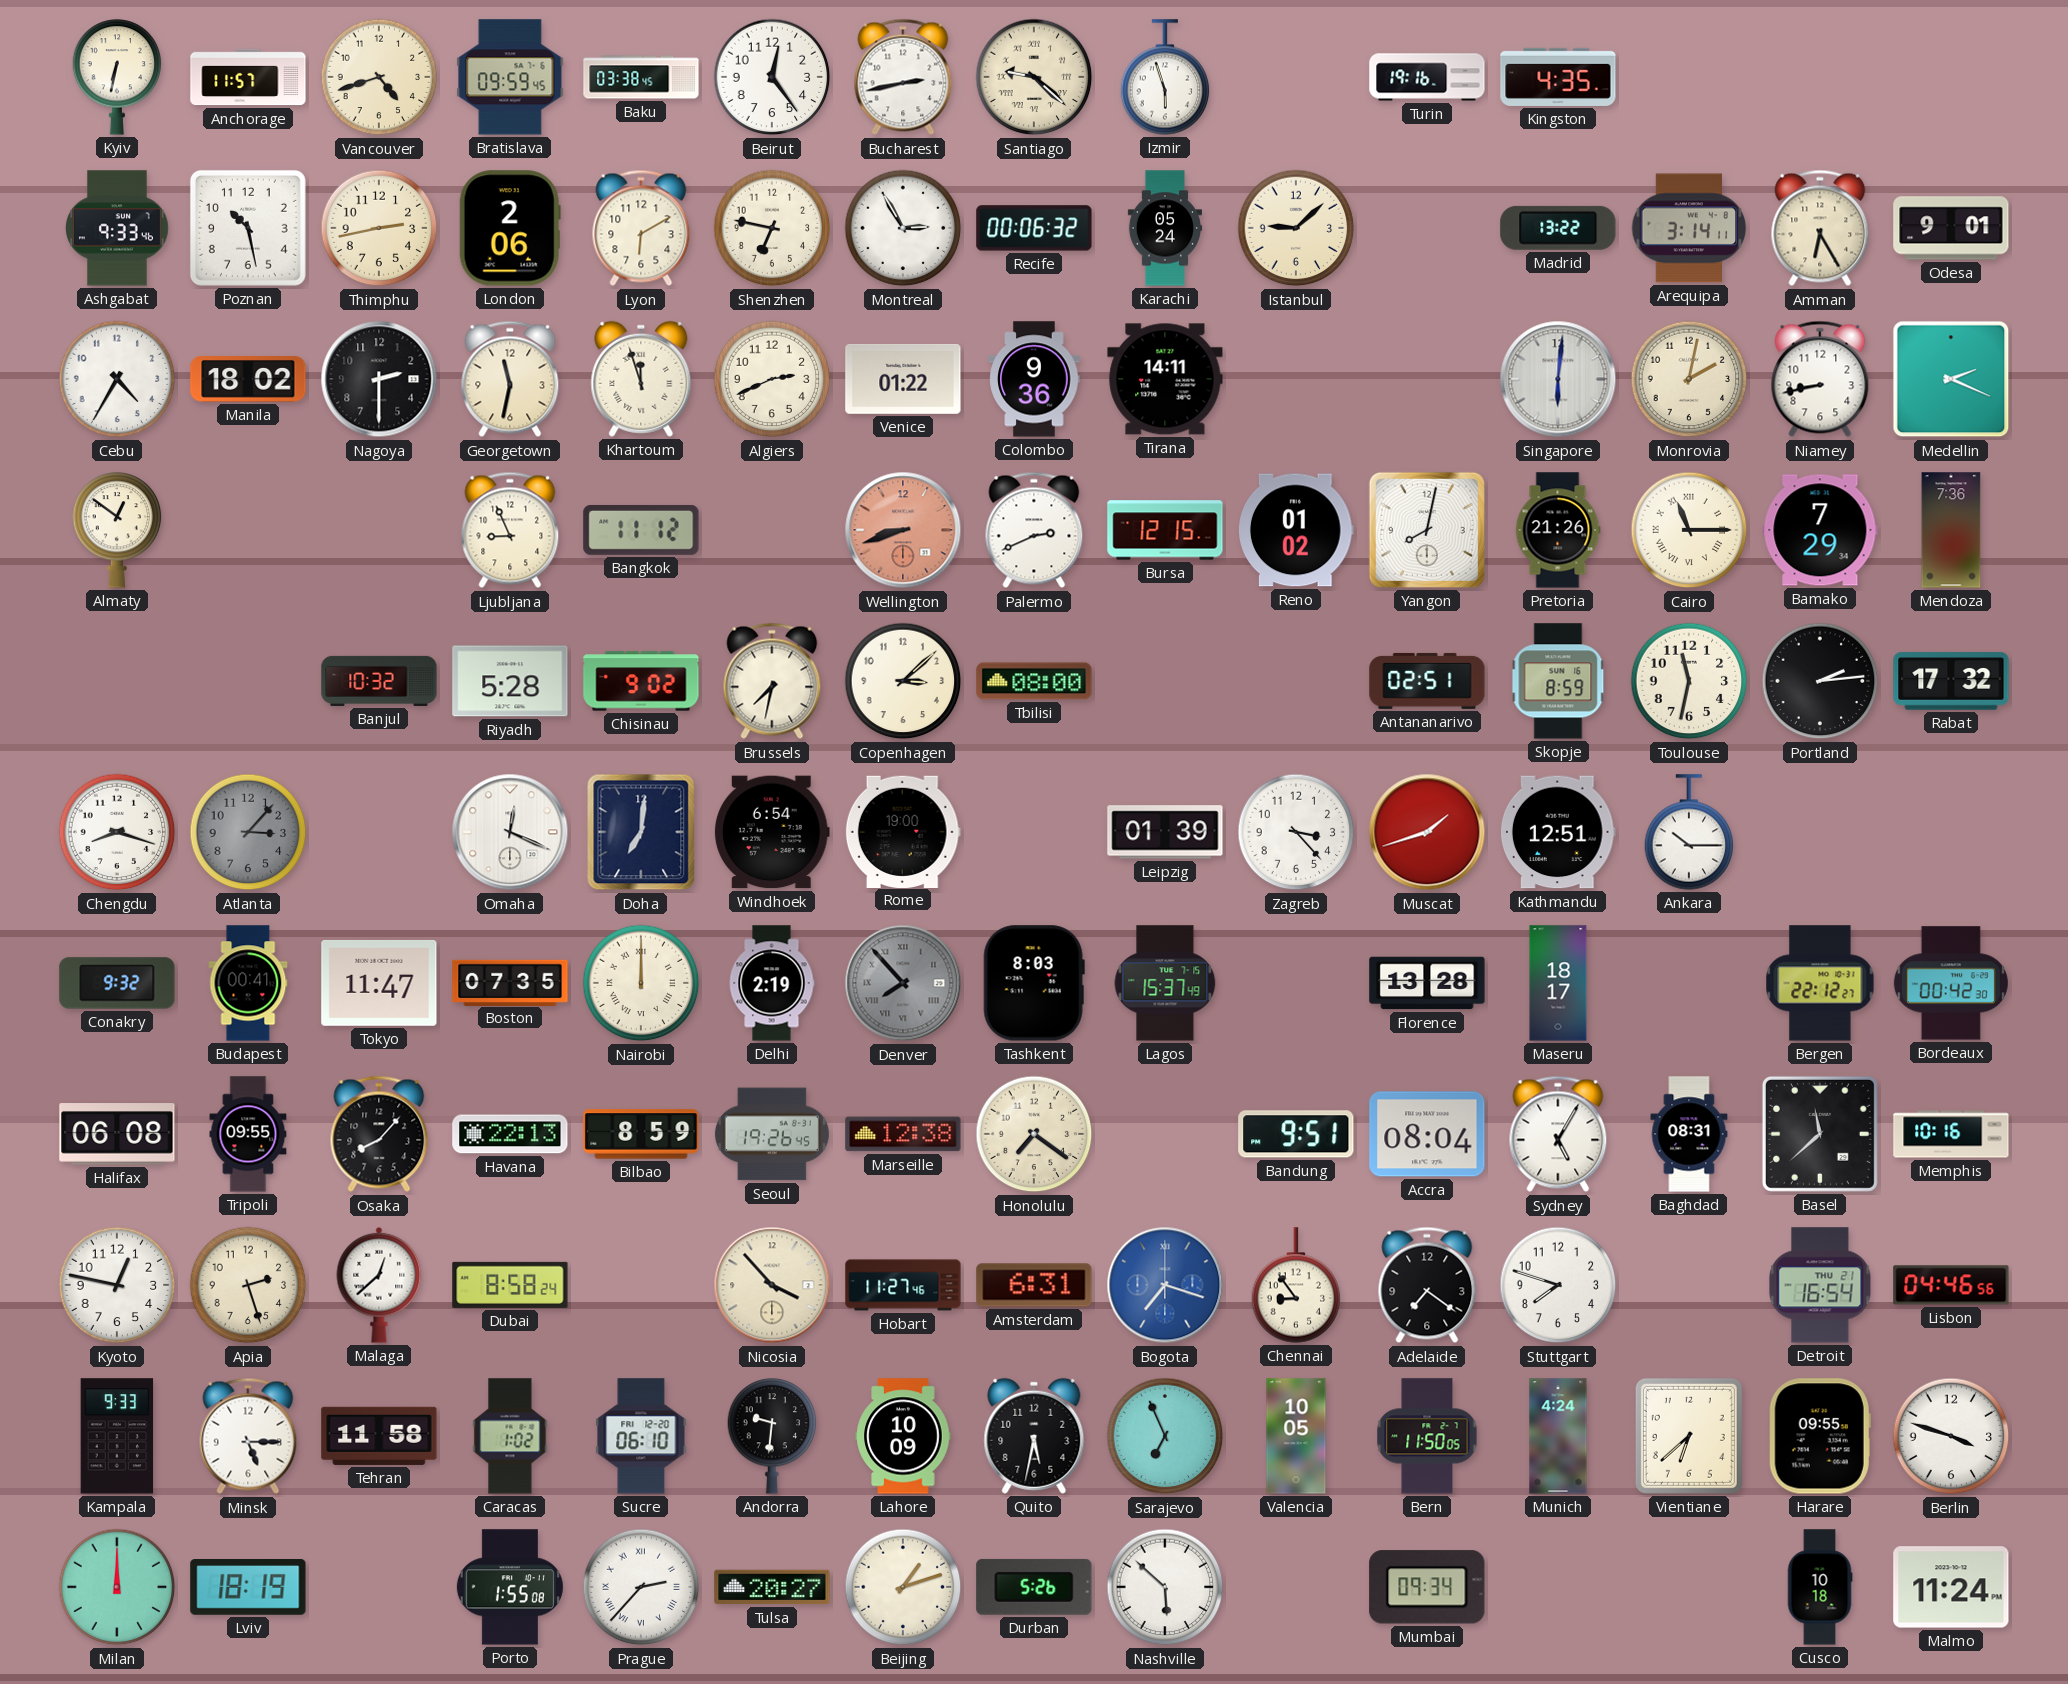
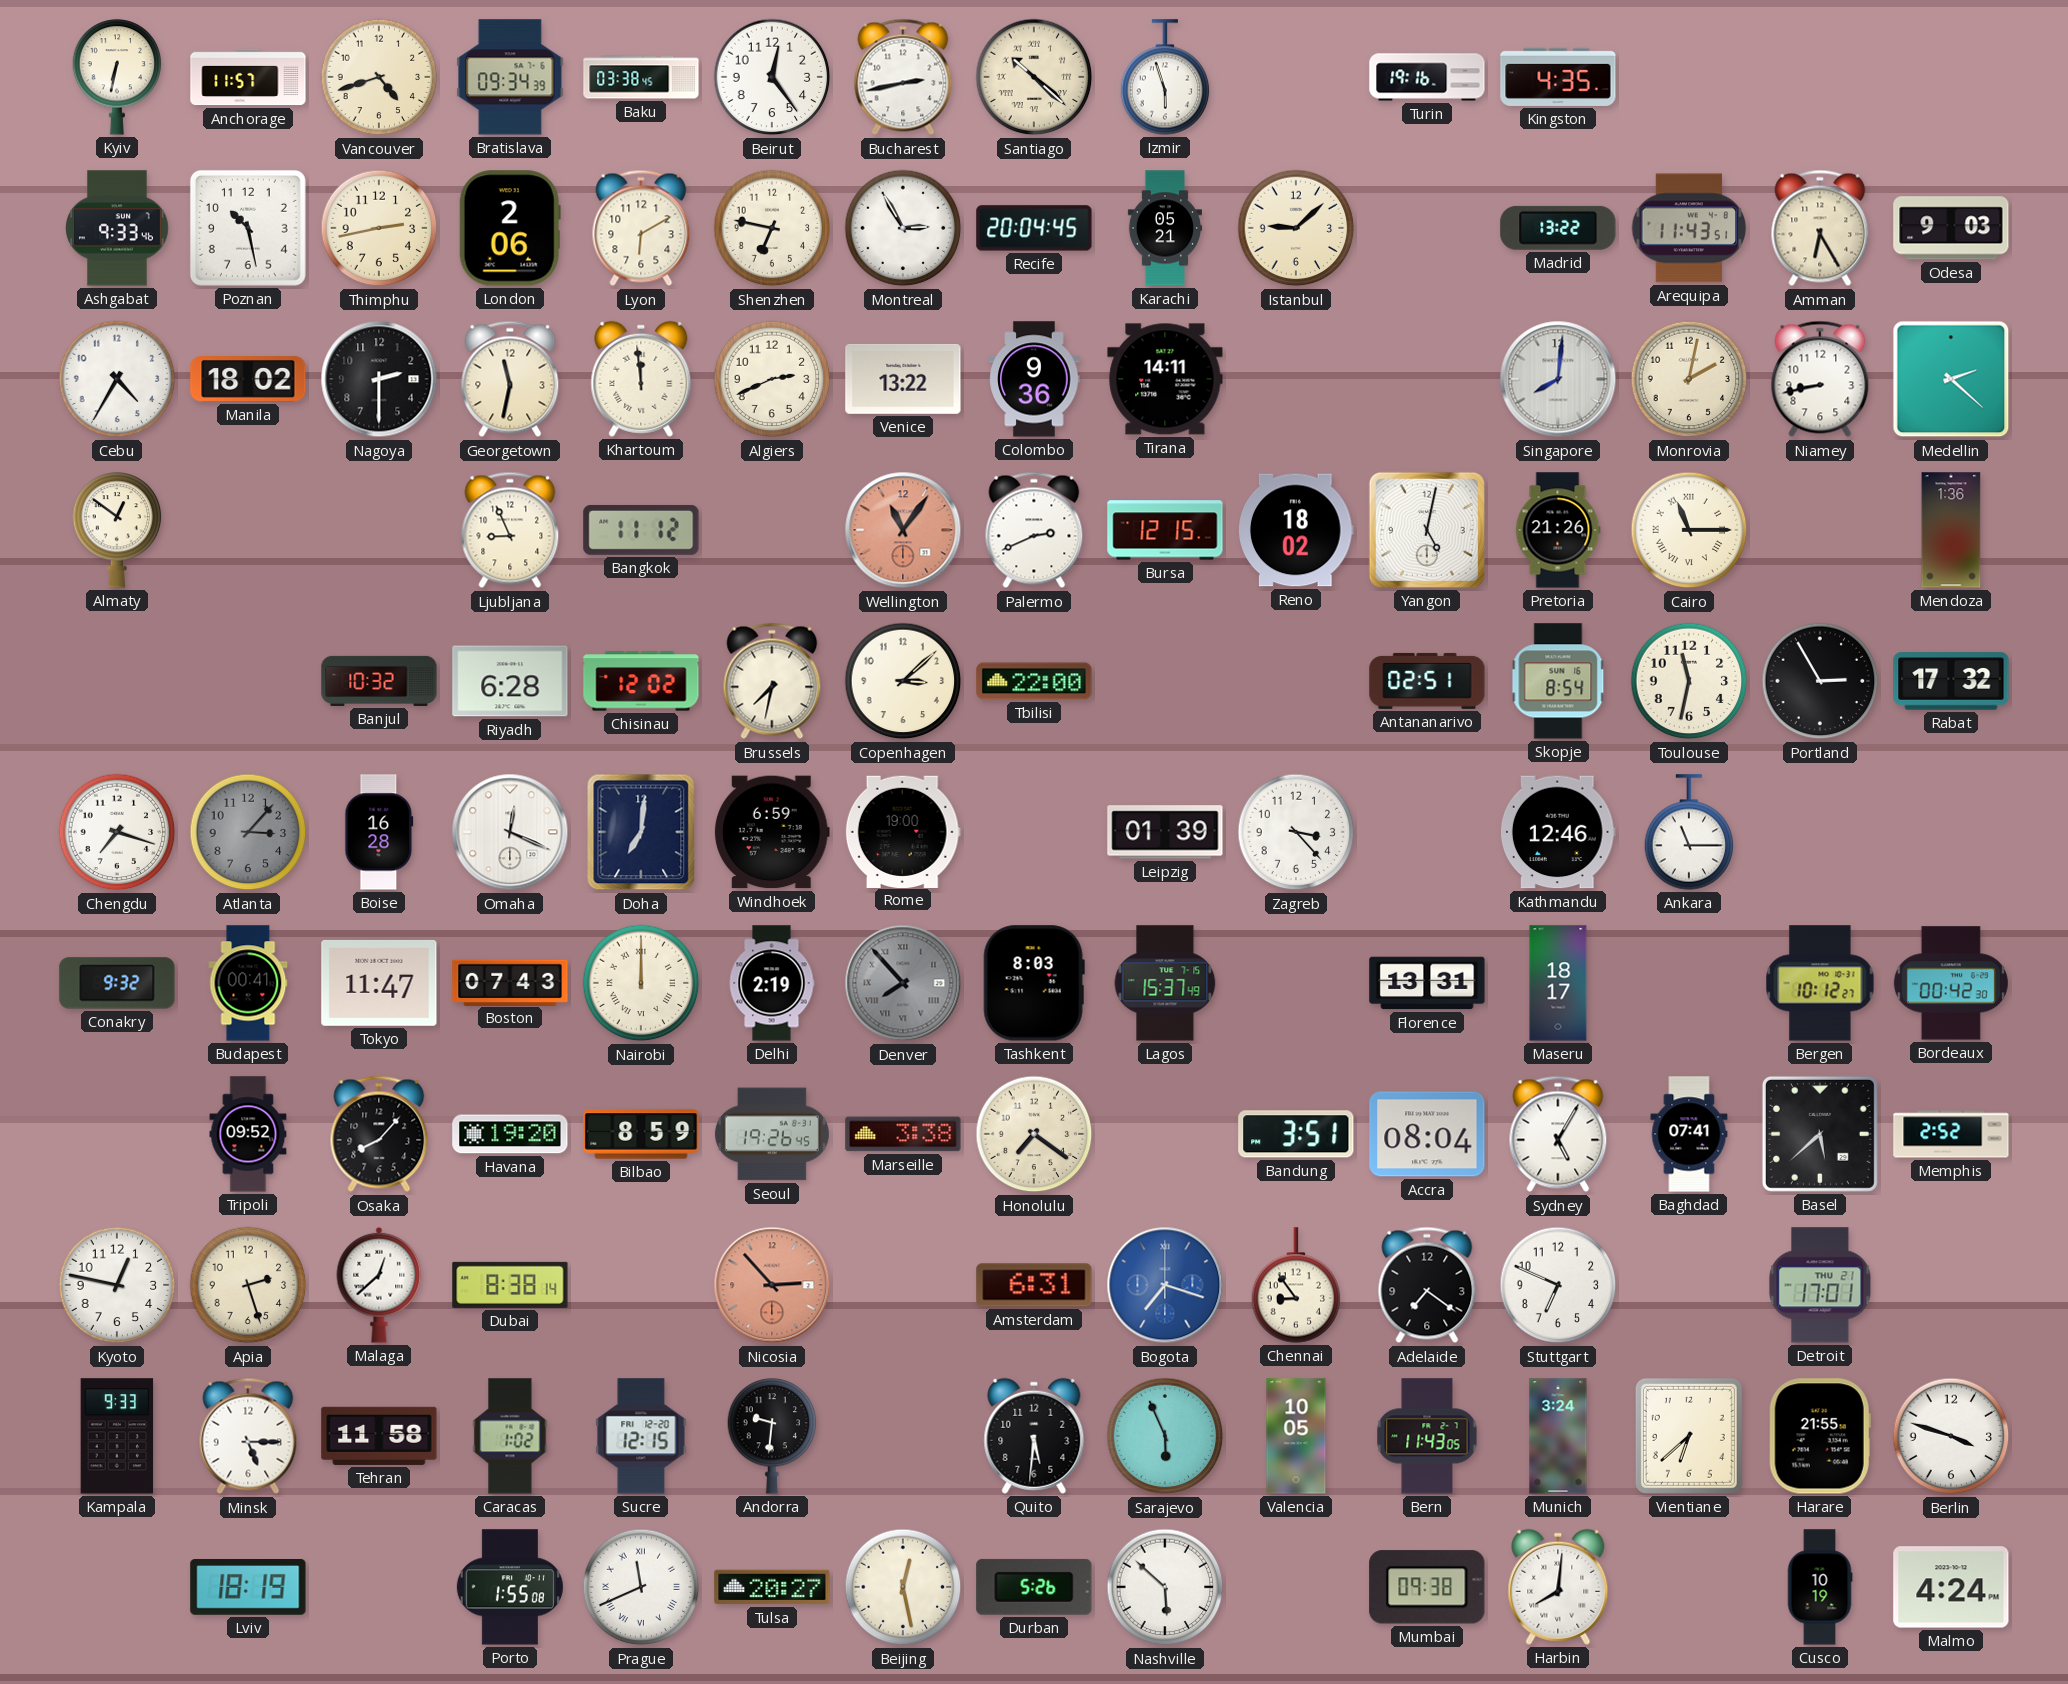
Bratislava: 09:59 -> 09:34 (510, 77)
Santiago: 9:22 -> 10:22 (1034, 77)
Recife: 00:06 -> 20:04 (1034, 228)
Karachi: 05:24 -> 05:21 (1164, 228)
Arequipa: 3:14 -> 11:43 (1689, 228)
Odesa: 9:01 -> 9:03 (1951, 228)
Khartoum: 11:57 -> 11:59 (641, 379)
Venice: 01:22 -> 13:22 (903, 379)
Singapore: 6:01 -> 8:01 (1558, 379)
Medellin: 2:19 -> 2:22 (1951, 379)
Wellington: 8:42 -> 11:06 (903, 530)
Reno: 01:02 -> 18:02 (1297, 530)
Yangon: 8:02 -> 5:02 (1427, 530)
Bamako: 7:29 -> none (1820, 530)
Mendoza: 7:36 -> 1:36 (1951, 530)
Riyadh: 5:28 -> 6:28 (510, 681)
Chisinau: 9:02 -> 12:02 (641, 681)
Tbilisi: 08:00 -> 22:00 (1034, 681)
Skopje: 8:59 -> 8:54 (1558, 681)
Portland: 2:14 -> 2:55 (1820, 681)
Chengdu: 8:18 -> 7:18 (117, 832)
Boise: none -> 16:28 (379, 832)
Windhoek: 6:54 -> 6:59 (772, 832)
Muscat: 1:42 -> none (1427, 832)
Kathmandu: 12:51 -> 12:46 (1558, 832)
Ankara: 10:15 -> 11:15 (1689, 832)
Boston: 07:35 -> 07:43 (510, 982)
Florence: 13:28 -> 13:31 (1427, 983)
Bergen: 22:12 -> 10:12 (1820, 983)
Halifax: 06:08 -> none (117, 1134)
Tripoli: 09:55 -> 09:52 (248, 1134)
Havana: 22:13 -> 19:20 (510, 1134)
Marseille: 12:38 -> 3:38 (903, 1134)
Bandung: 9:51 -> 3:51 (1296, 1134)
Baghdad: 08:31 -> 07:41 (1689, 1134)
Basel: 11:38 -> 5:38 (1820, 1134)
Memphis: 10:16 -> 2:52 (1951, 1134)
Dubai: 8:58 -> 8:38 (510, 1285)
Nicosia: 3:53 -> 2:53 (772, 1285)
Nicosia dial: cream -> salmon (772, 1285)
Hobart: 11:27 -> none (903, 1285)
Stuttgart: 7:48 -> 6:49 (1558, 1285)
Detroit: 16:54 -> 17:01 (1820, 1285)
Lisbon: 04:46 -> none (1951, 1285)
Sucre: 06:10 -> 12:15 (641, 1436)
Lahore: 10:09 -> none (903, 1436)
Quito: 5:32 -> 5:31 (1034, 1436)
Sarajevo: 6:56 -> 5:56 (1165, 1436)
Bern: 11:50 -> 11:43 (1427, 1436)
Munich: 4:24 -> 3:24 (1558, 1436)
Harare: 09:55 -> 21:55 (1820, 1436)
Milan: 12:00 -> none (117, 1587)
Prague: 2:37 -> 11:41 (641, 1587)
Beijing: 1:12 -> 12:28 (903, 1587)
Mumbai: 09:34 -> 09:38 (1427, 1587)
Harbin: none -> 8:01 (1558, 1587)
Cusco: 10:18 -> 10:19 (1820, 1587)
Malmo: 11:24 -> 4:24 (1951, 1587)
